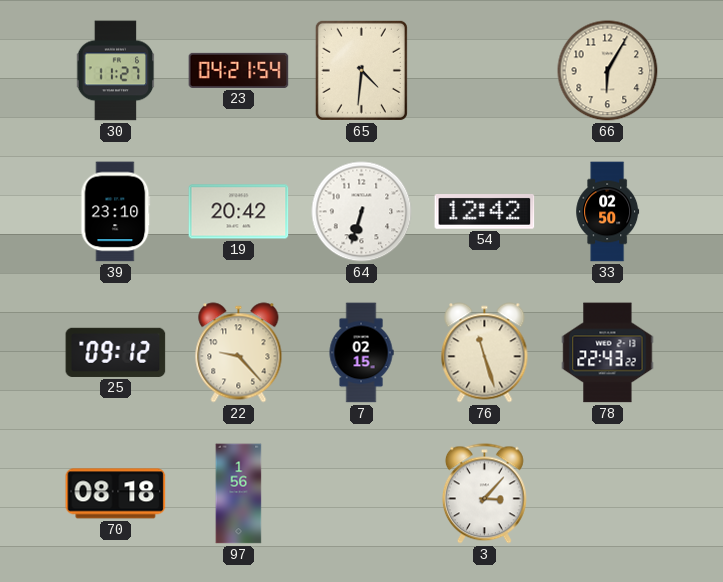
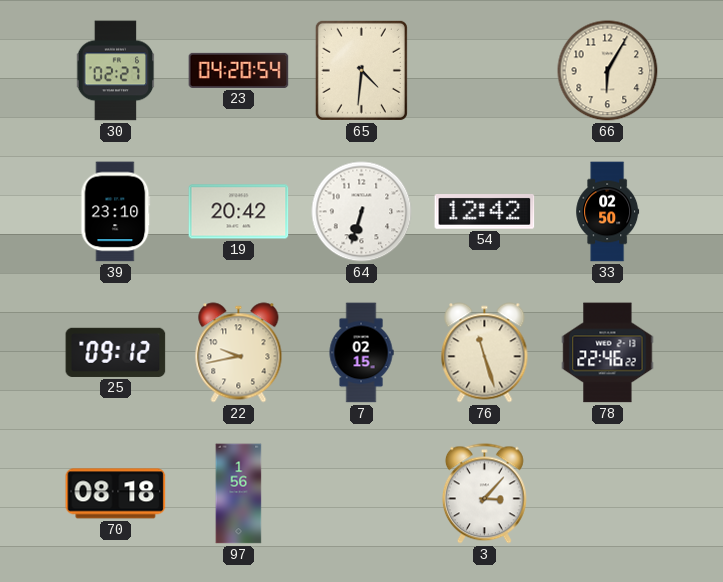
30: 11:27 -> 02:27 (116, 71)
23: 04:21 -> 04:20 (239, 70)
22: 9:23 -> 9:43 (239, 353)
78: 22:43 -> 22:46 (608, 353)
